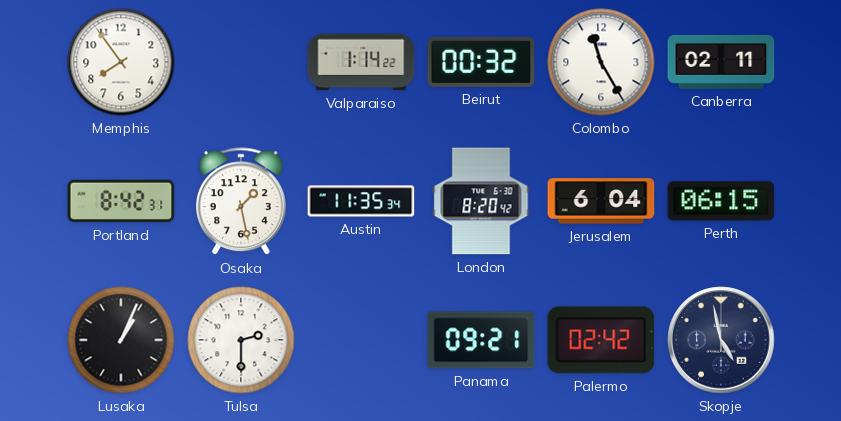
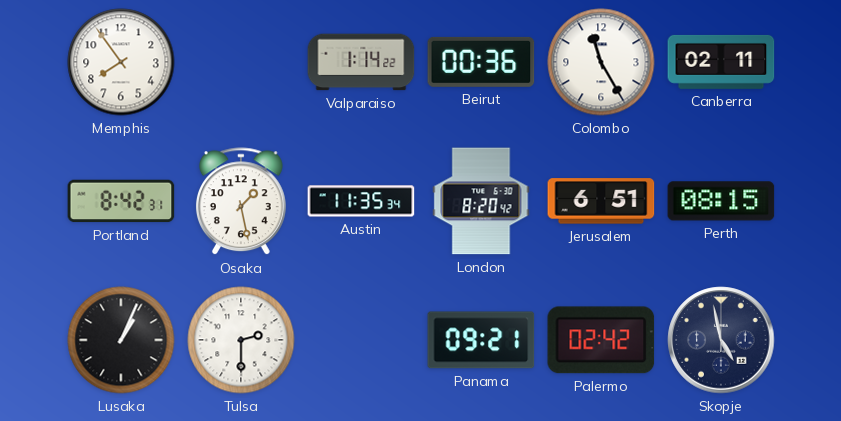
Beirut: 00:32 -> 00:36 (481, 62)
Jerusalem: 6:04 -> 6:51 (601, 201)
Perth: 06:15 -> 08:15 (721, 201)
